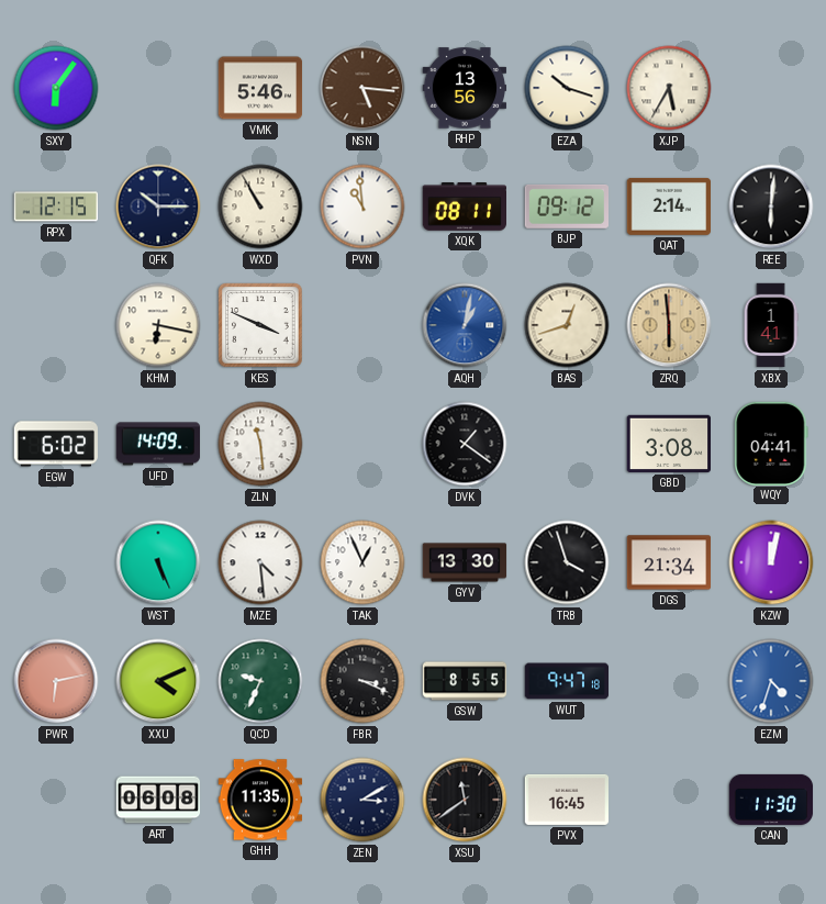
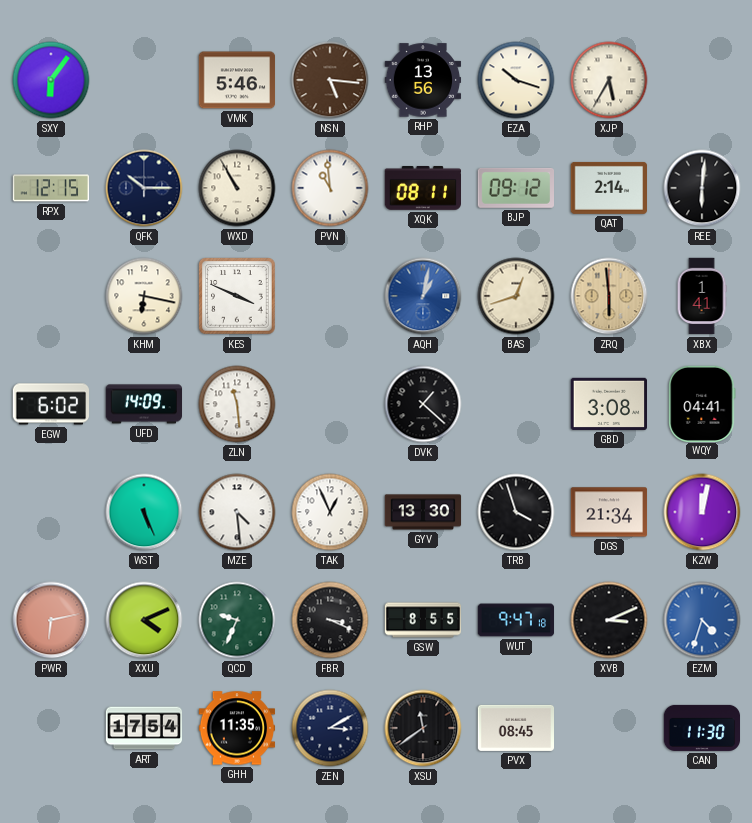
DVK: 1:21 -> 1:22 (423, 404)
XVB: none -> 3:11 (609, 620)
ART: 06:08 -> 17:54 (144, 728)
PVX: 16:45 -> 08:45 (516, 728)
